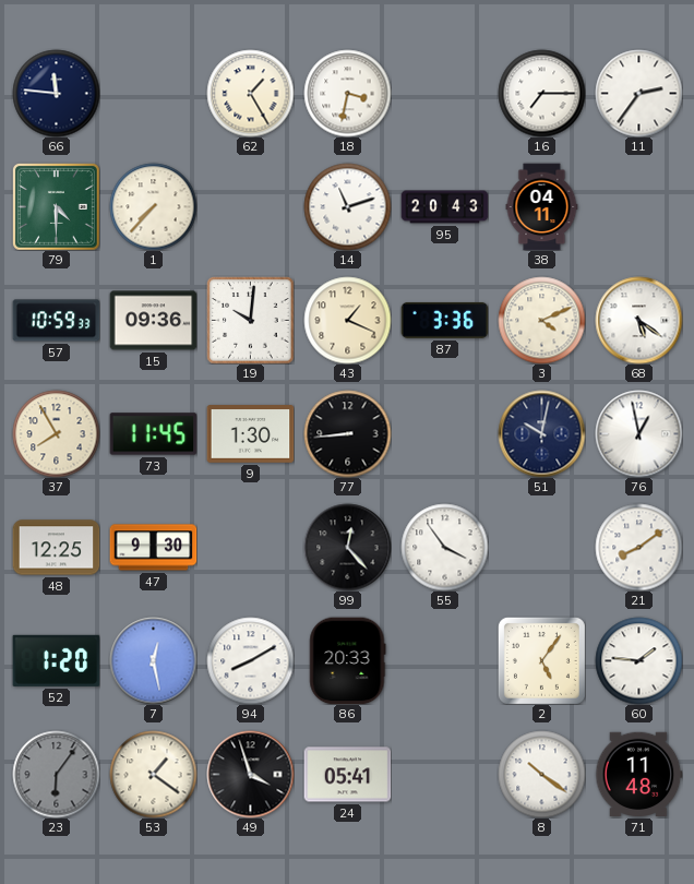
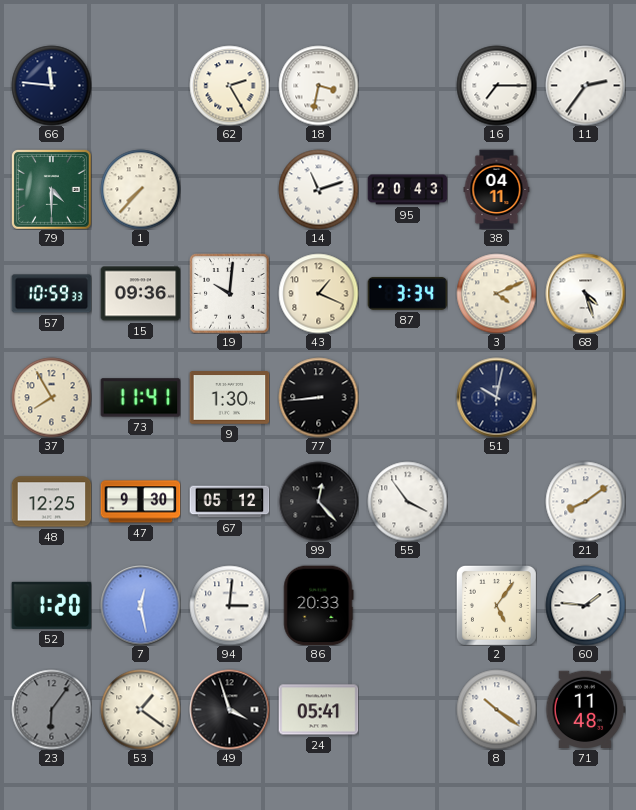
62: 1:25 -> 2:25 (229, 85)
87: 3:36 -> 3:34 (407, 293)
68: 5:21 -> 4:27 (585, 293)
73: 11:45 -> 11:41 (140, 398)
76: 12:58 -> none (638, 433)
67: none -> 05:12 (229, 502)
94: 8:10 -> 3:01 (229, 605)
